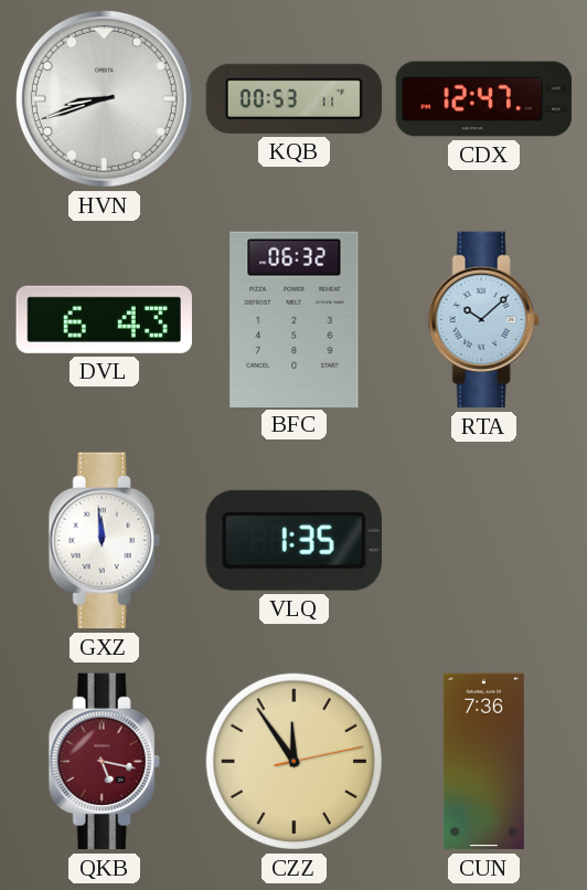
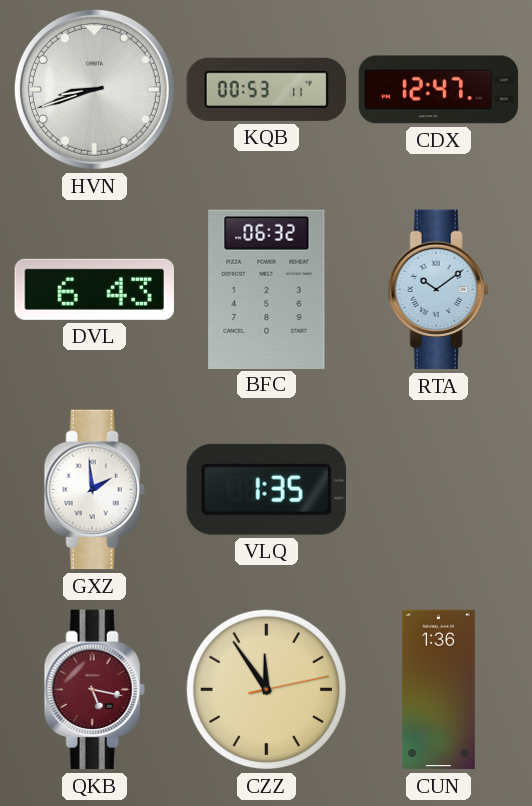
RTA: 10:08 -> 10:09 (438, 290)
GXZ: 11:59 -> 1:59 (94, 490)
CUN: 7:36 -> 1:36 (438, 690)
